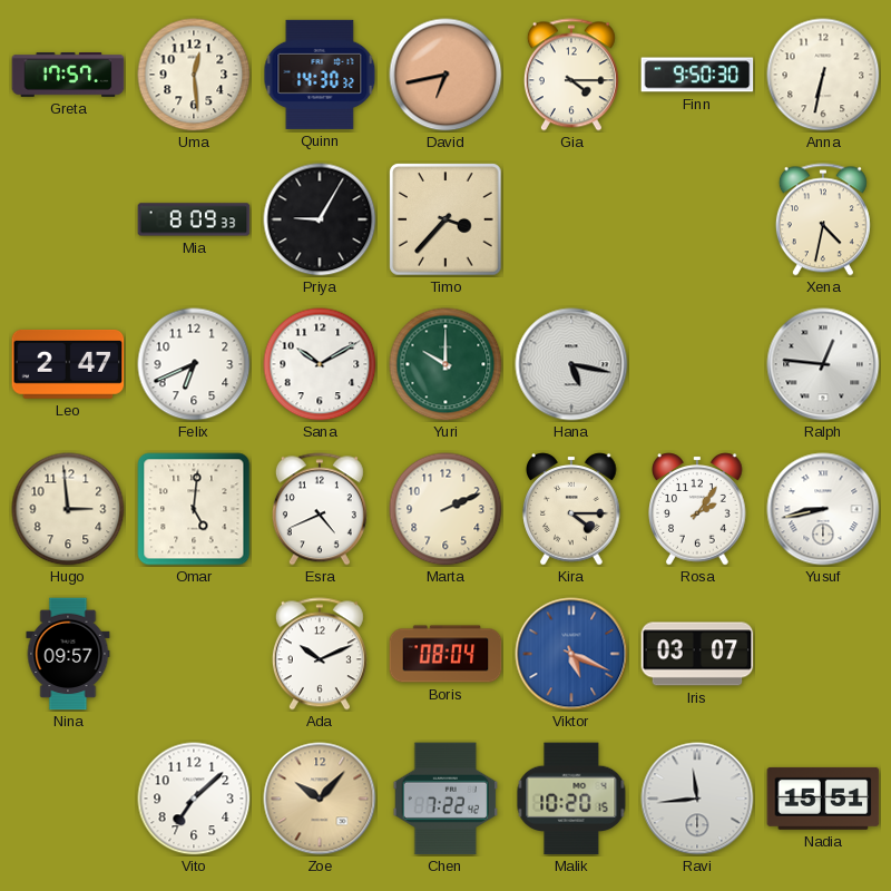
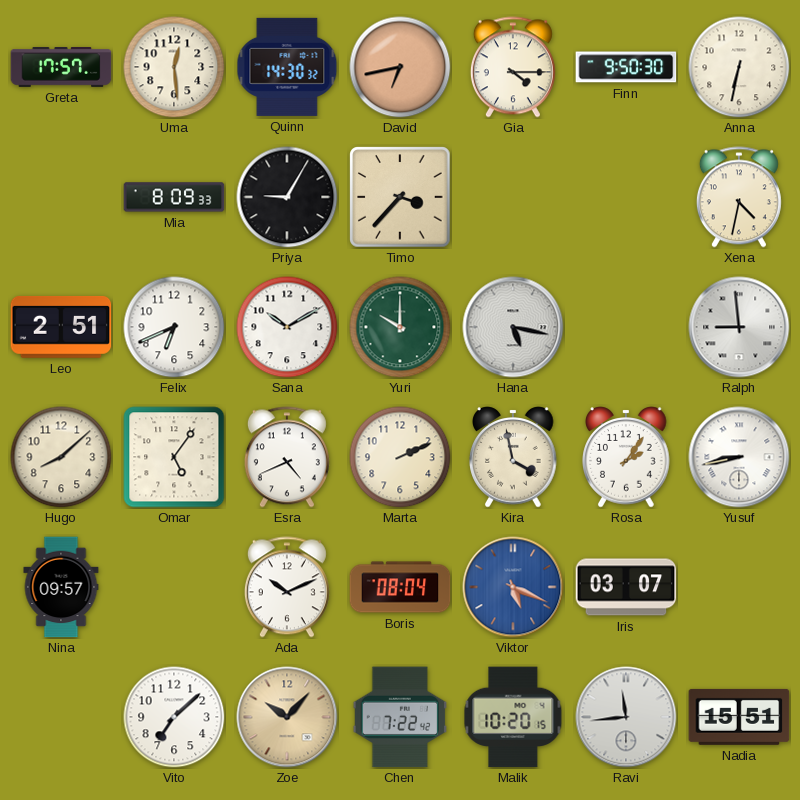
Leo: 2:47 -> 2:51 (61, 327)
Ralph: 12:46 -> 8:59 (739, 327)
Hugo: 2:59 -> 8:08 (61, 457)
Omar: 5:01 -> 5:06 (174, 457)
Kira: 4:15 -> 3:58 (513, 457)
